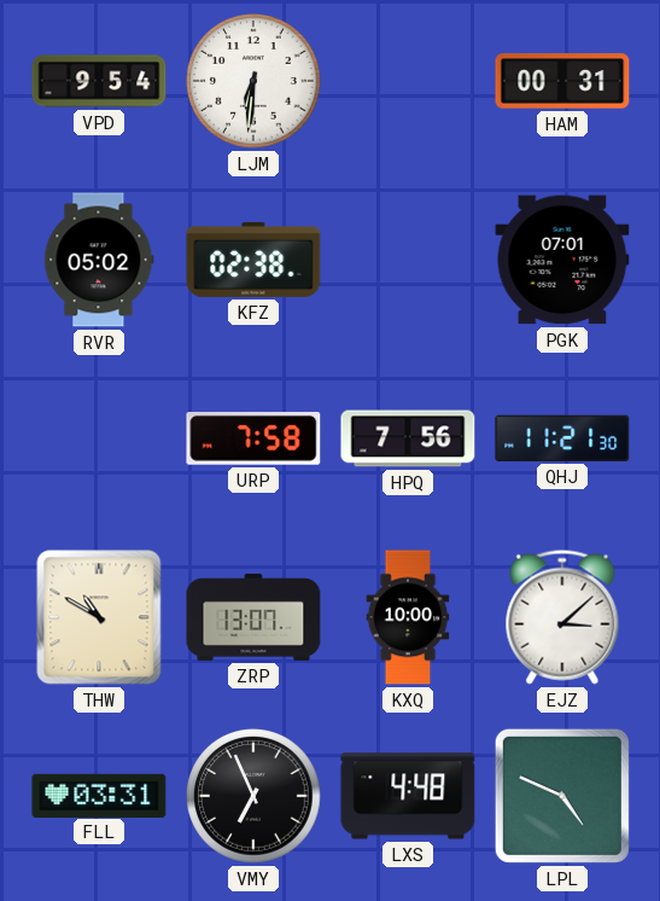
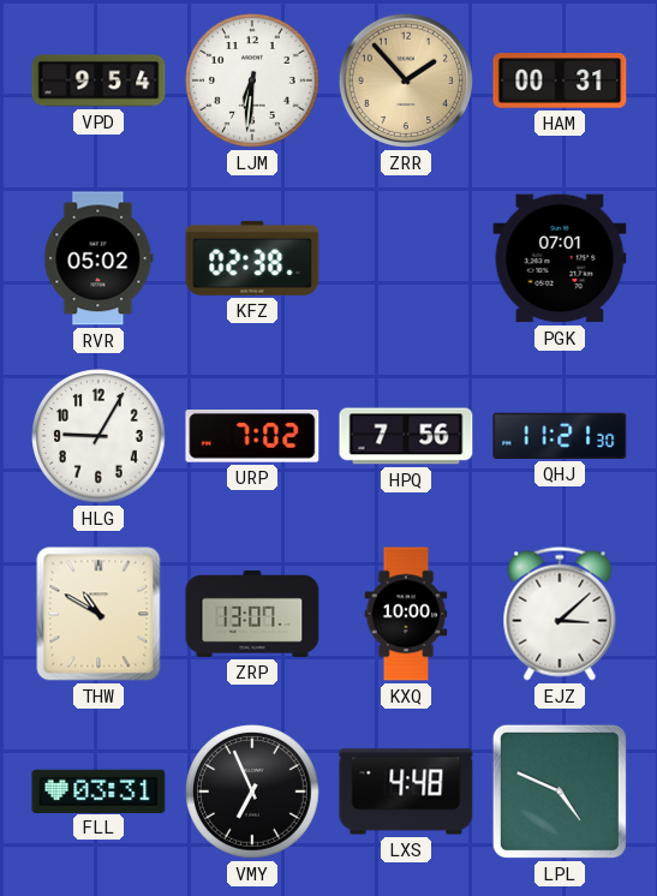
ZRR: none -> 1:53 (406, 80)
HLG: none -> 9:05 (98, 436)
URP: 7:58 -> 7:02 (252, 437)
